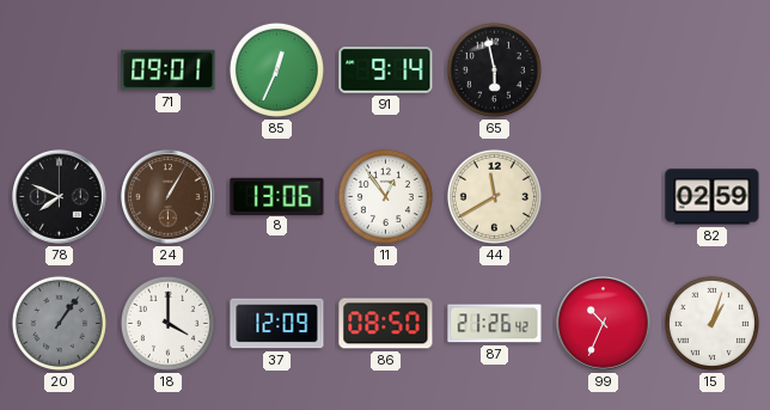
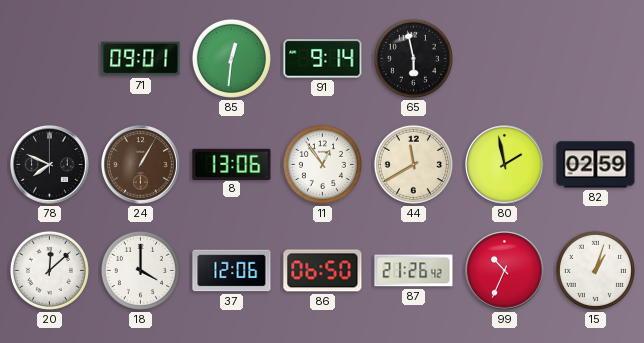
85: 12:34 -> 12:31 (231, 58)
80: none -> 1:58 (505, 165)
20: 1:06 -> 12:08 (49, 270)
20 dial: grey -> white (49, 270)
37: 12:09 -> 12:06 (232, 271)
86: 08:50 -> 06:50 (323, 271)
